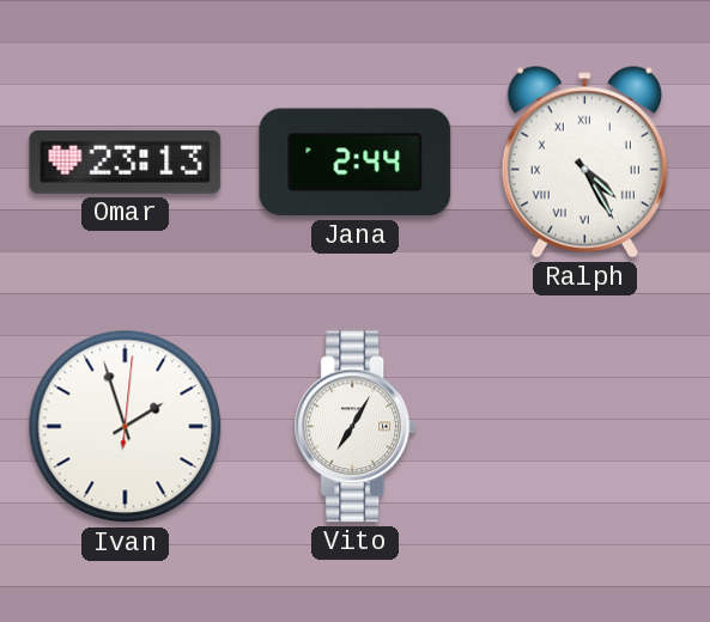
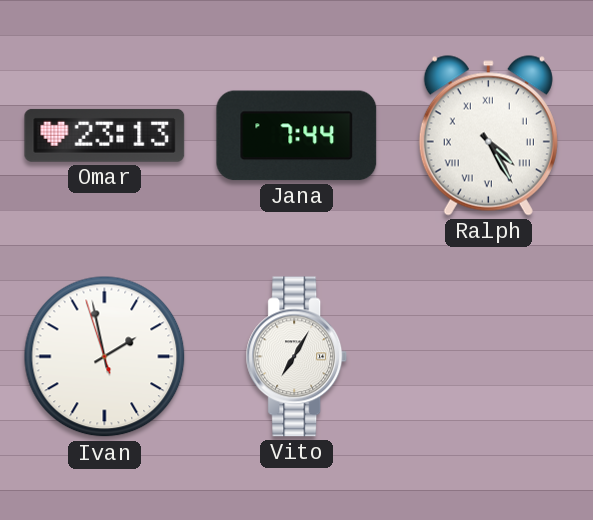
Jana: 2:44 -> 7:44 (297, 136)
Ivan: 1:57:01 -> 1:57:57 (105, 357)
